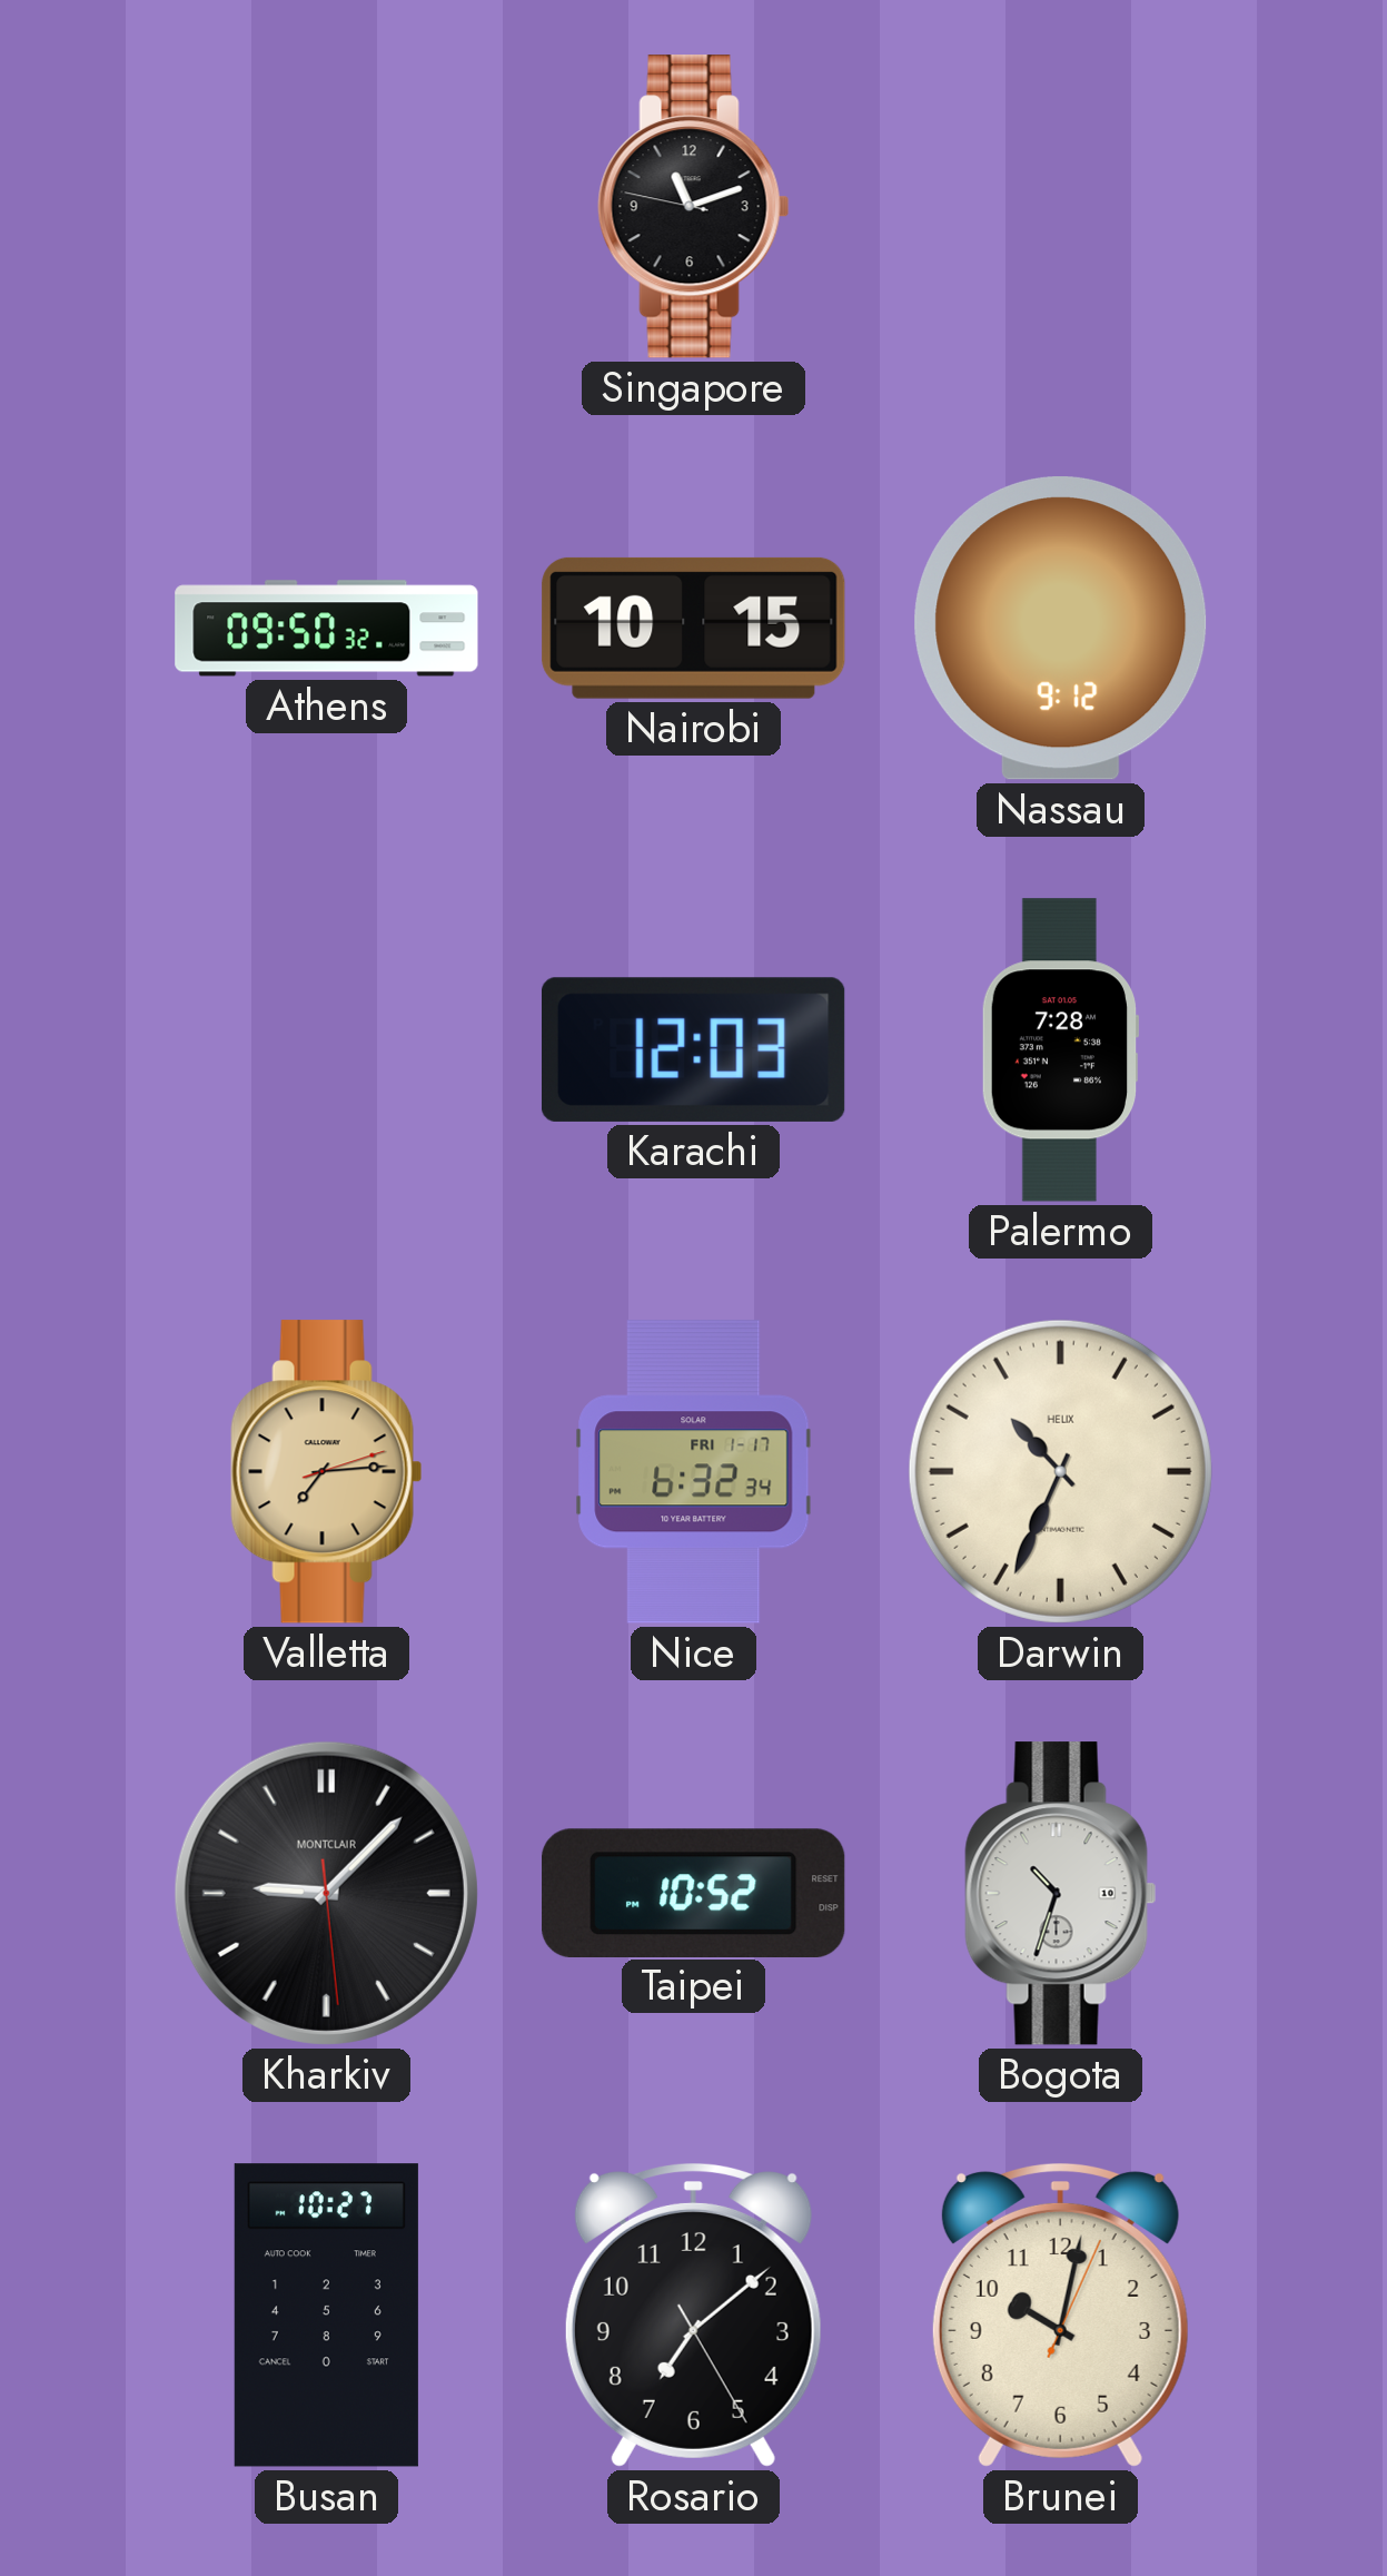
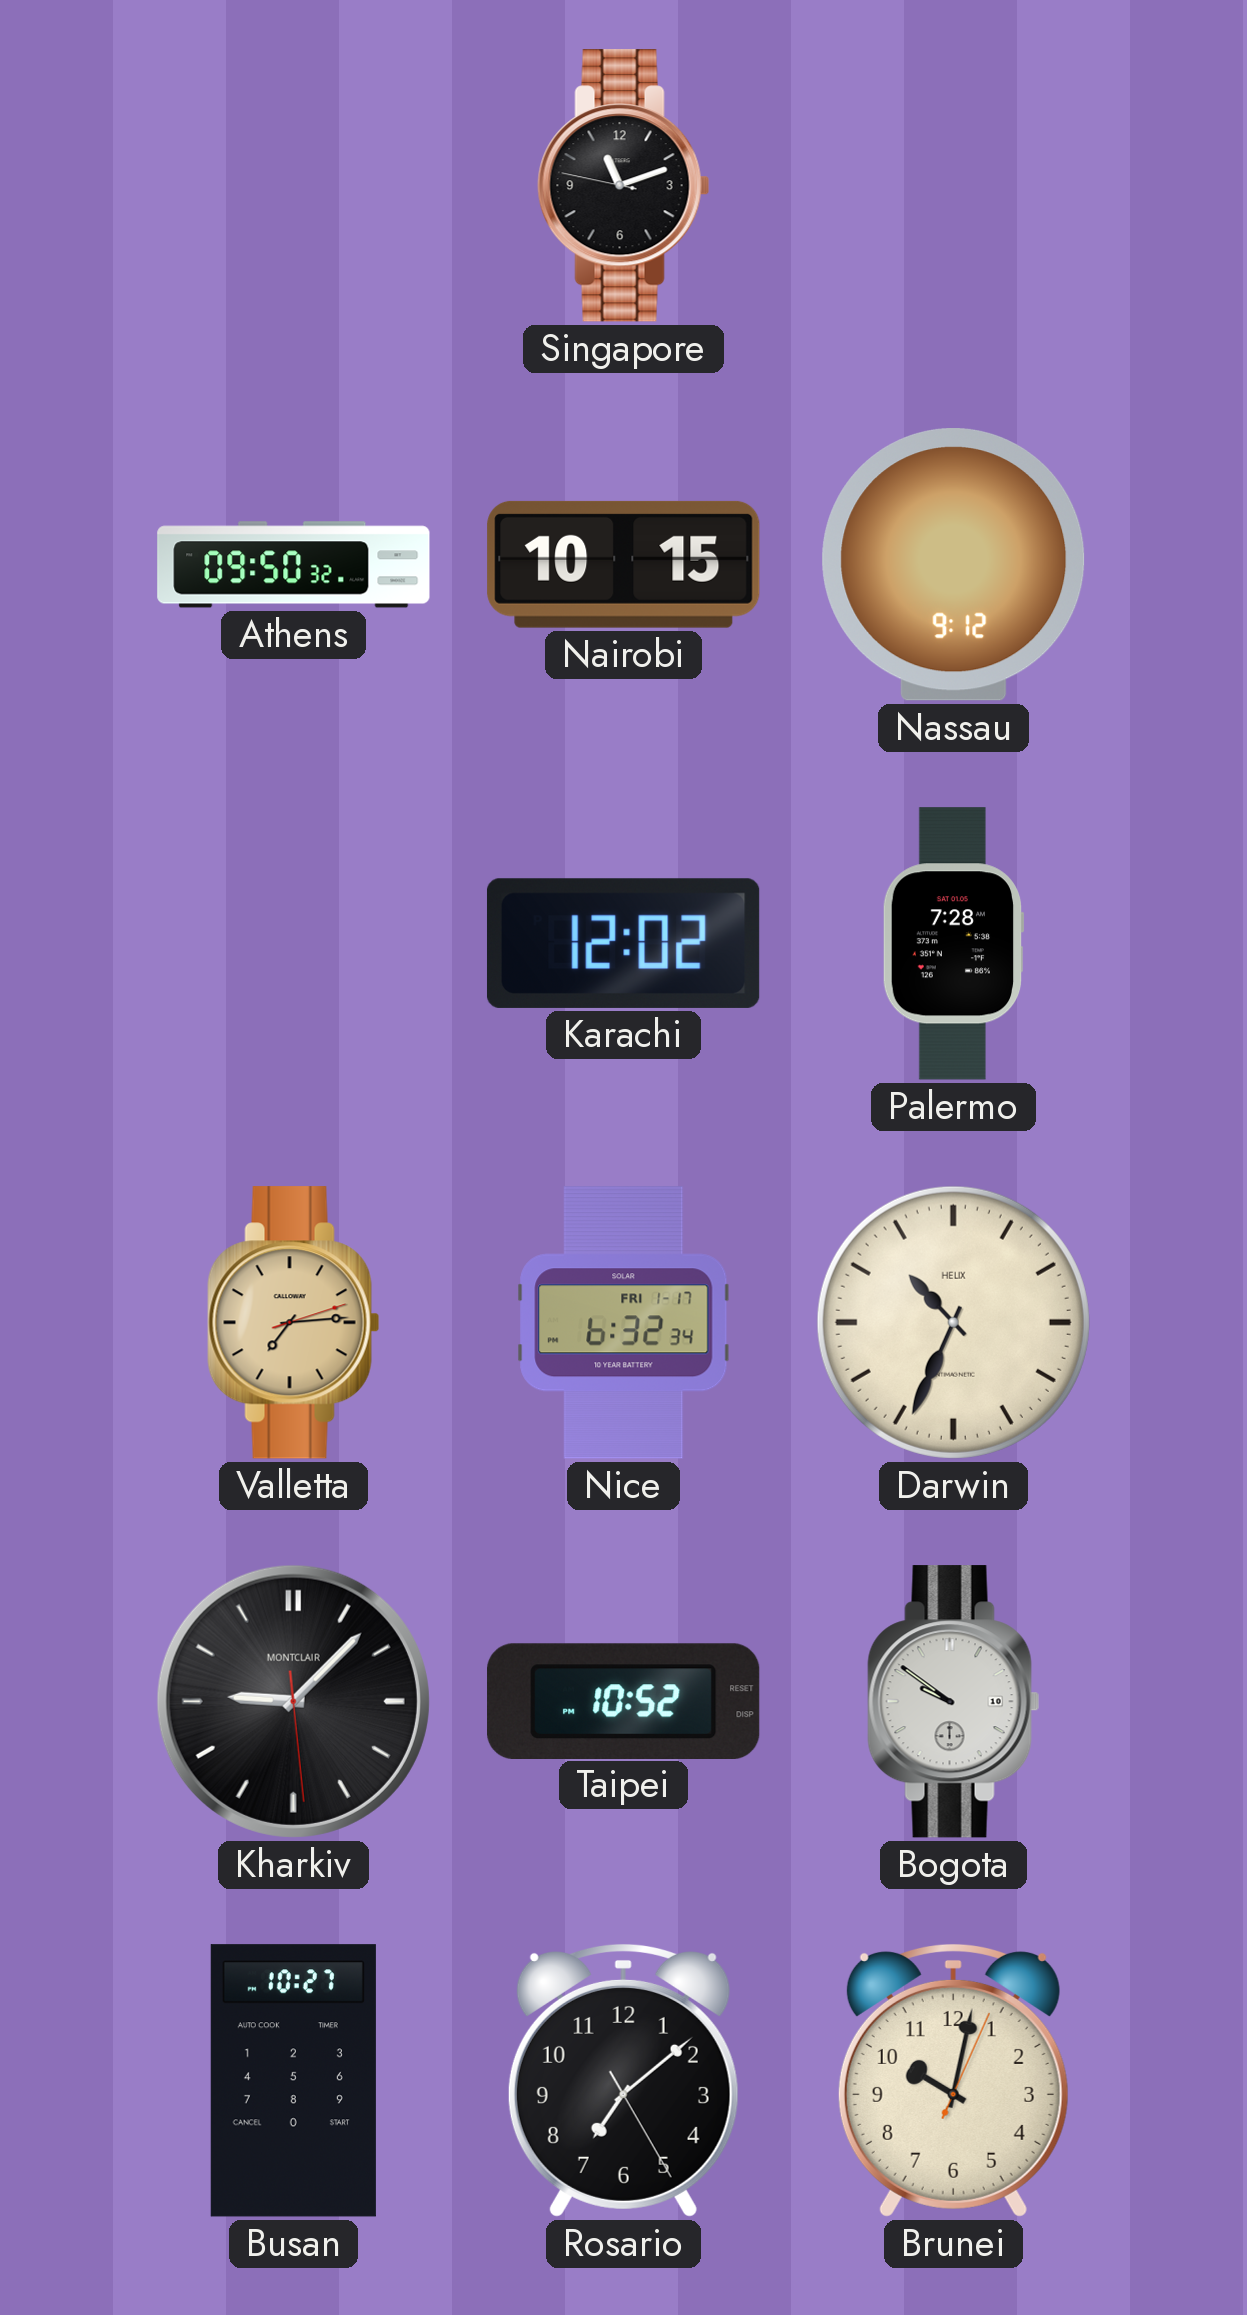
Karachi: 12:03 -> 12:02 (623, 943)
Bogota: 10:33 -> 9:51 (954, 1702)
